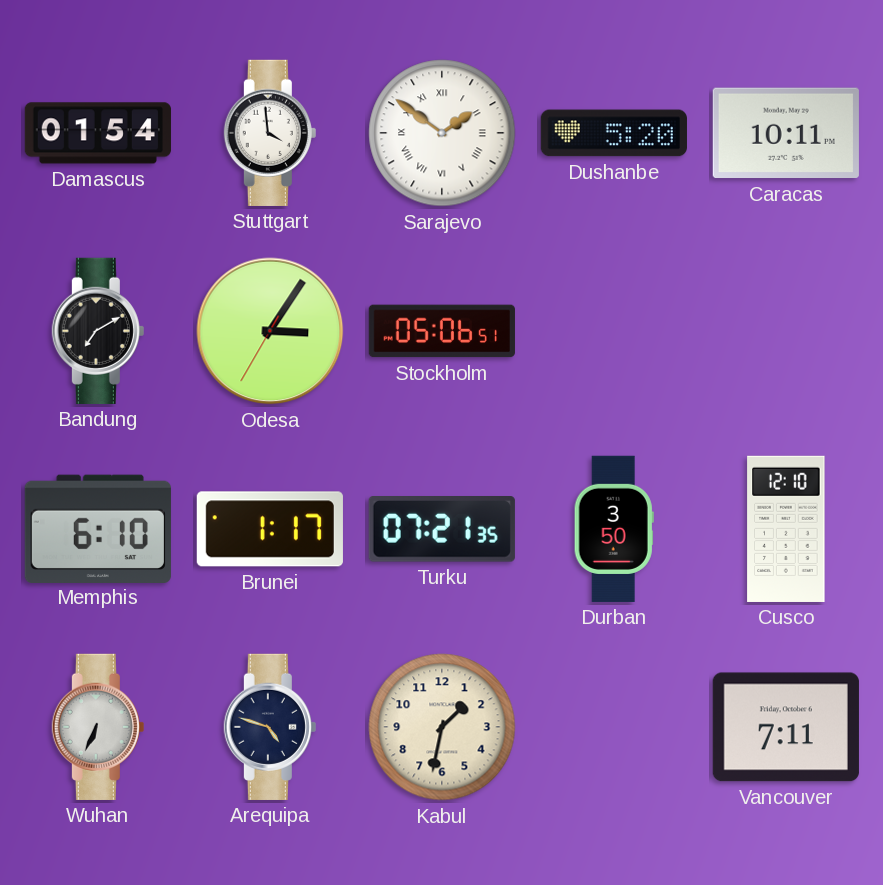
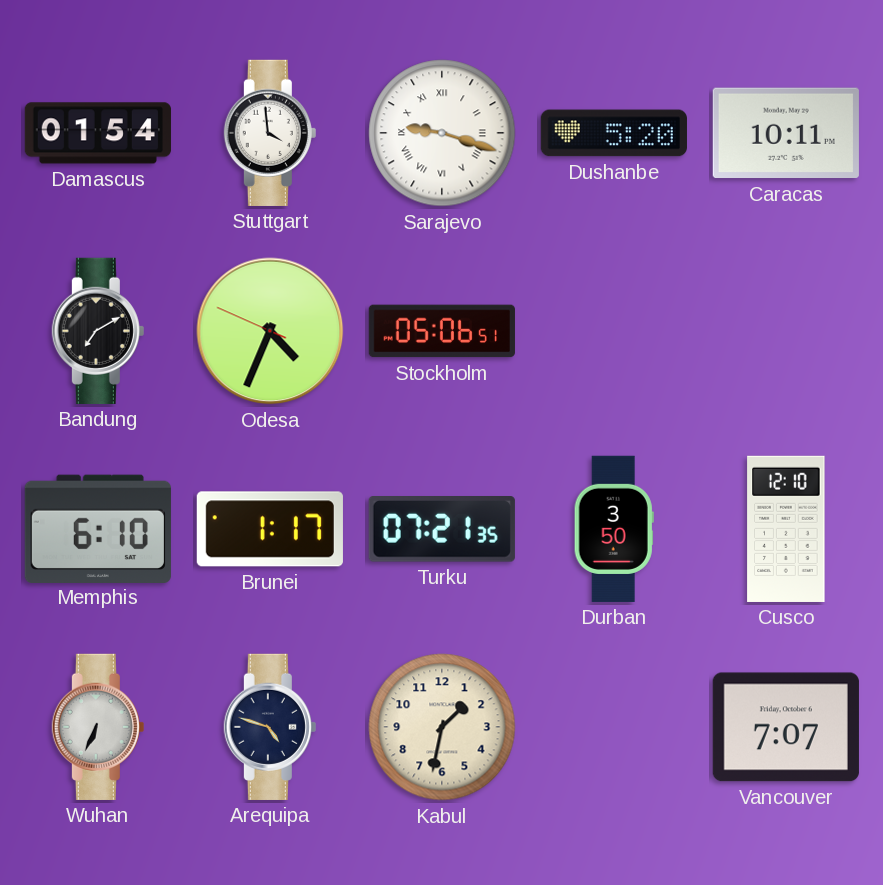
Sarajevo: 1:51 -> 9:18 (442, 133)
Odesa: 3:05 -> 4:33 (270, 331)
Vancouver: 7:11 -> 7:07 (786, 727)
